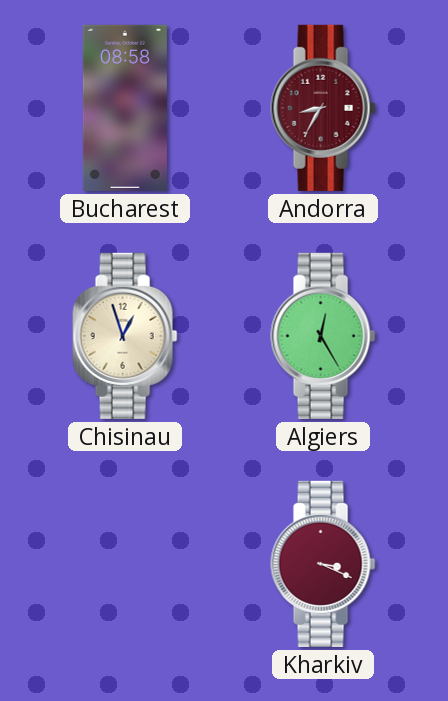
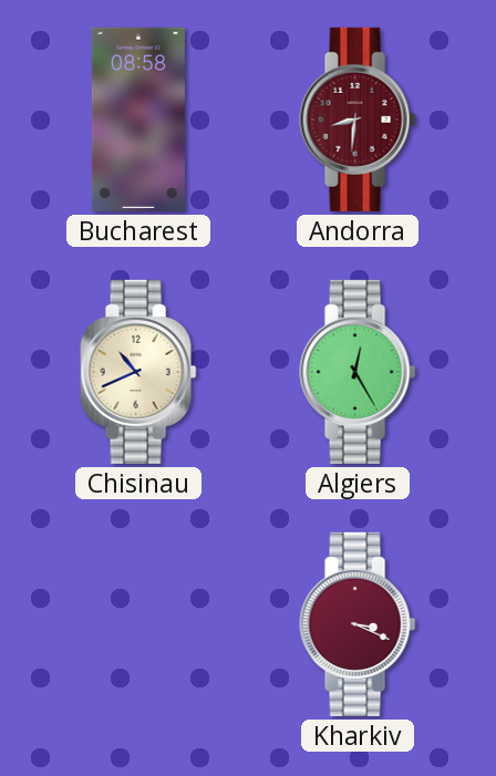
Andorra: 8:35 -> 8:31 (358, 120)
Chisinau: 12:57 -> 10:41 (138, 372)
